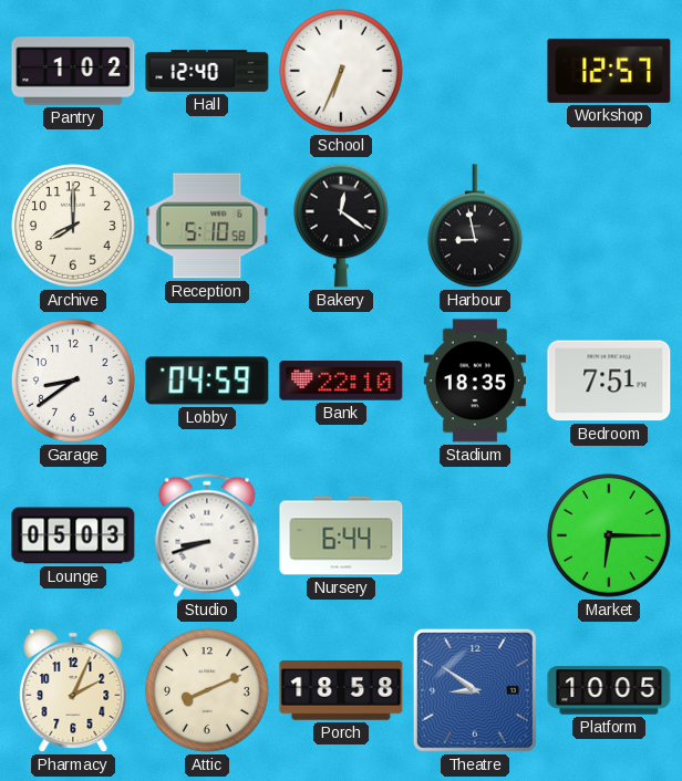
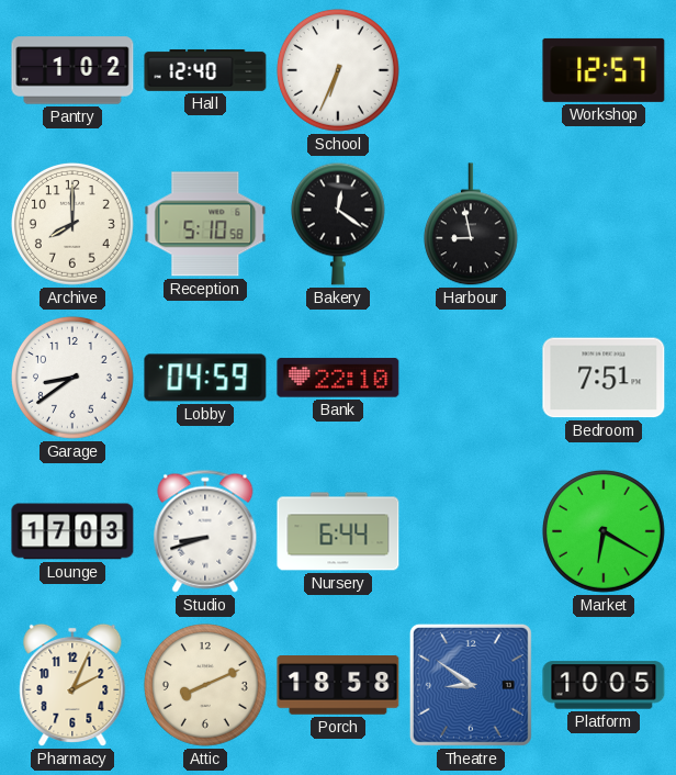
Stadium: 18:35 -> none (474, 381)
Lounge: 05:03 -> 17:03 (72, 531)
Market: 6:15 -> 6:20 (604, 531)
